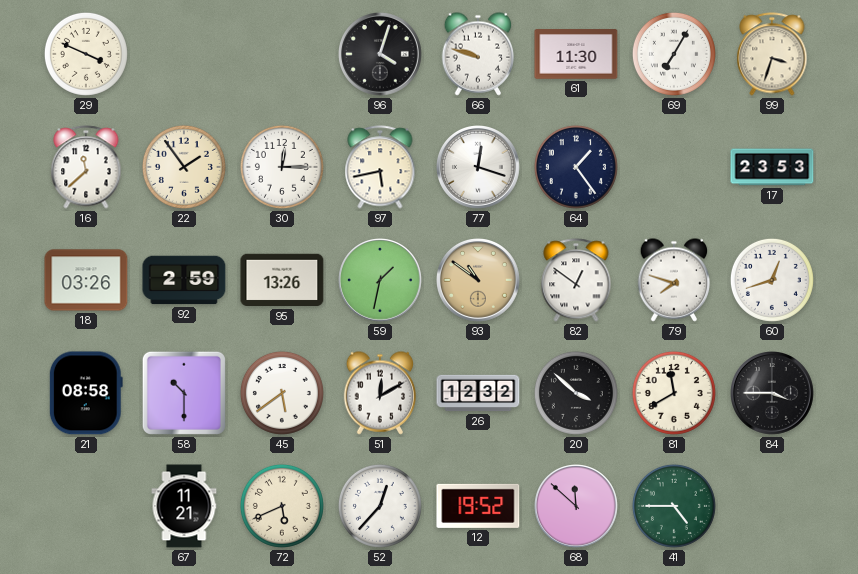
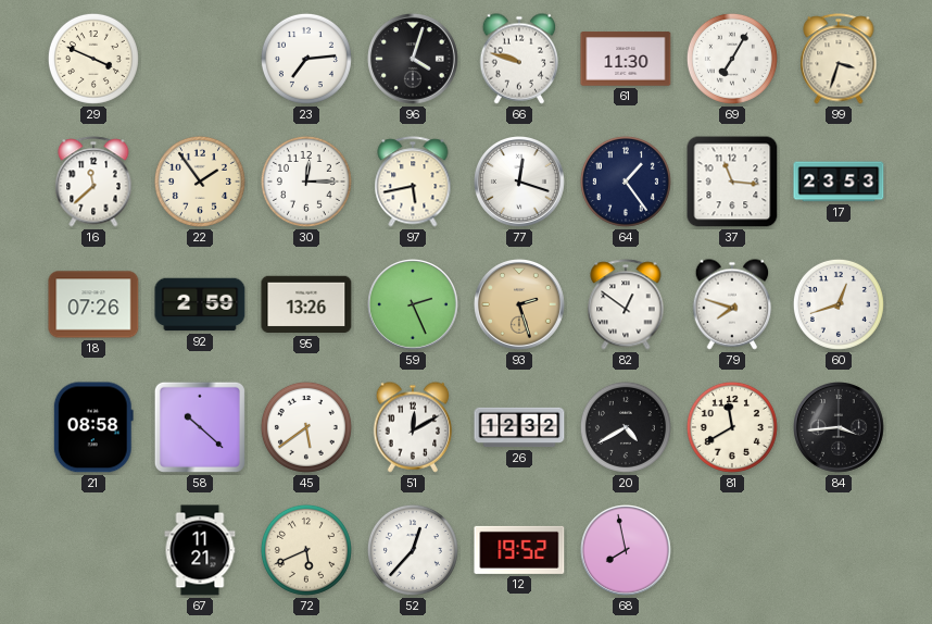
23: none -> 7:14 (306, 59)
37: none -> 11:16 (732, 182)
18: 03:26 -> 07:26 (93, 304)
59: 1:32 -> 2:26 (414, 305)
93: 10:51 -> 2:27 (520, 305)
58: 10:30 -> 10:22 (200, 427)
20: 3:52 -> 4:40 (626, 427)
84: 3:45 -> 3:44 (840, 428)
68: 11:52 -> 7:58 (627, 551)
41: 4:45 -> none (674, 506)
